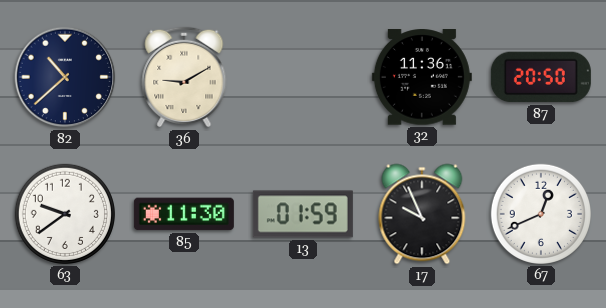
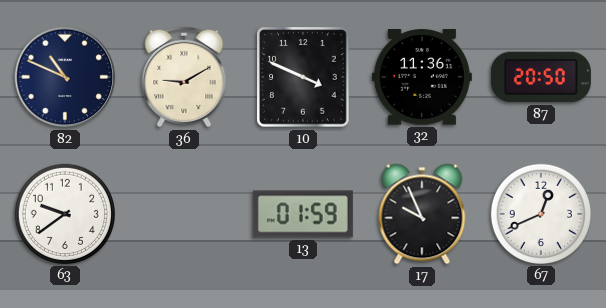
82: 10:38 -> 10:49 (65, 77)
10: none -> 3:49 (303, 77)
85: 11:30 -> none (184, 214)
